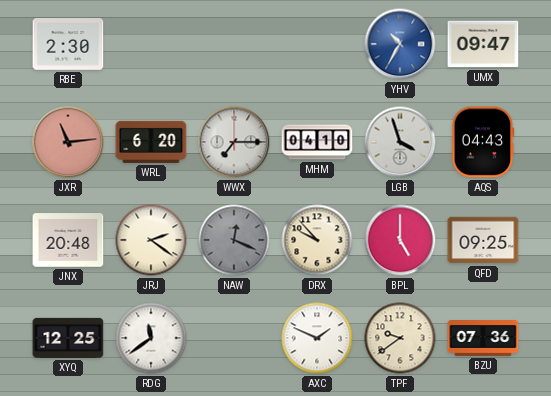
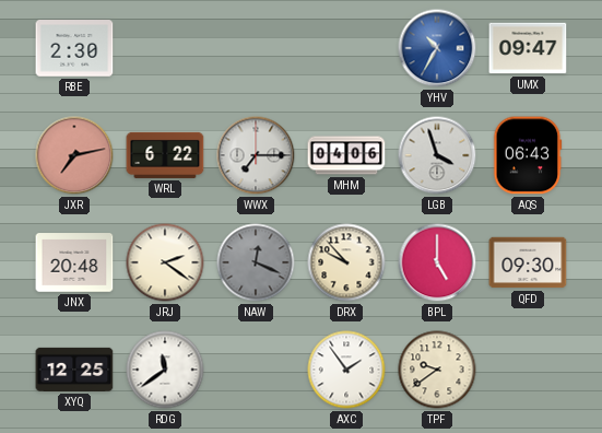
JXR: 11:14 -> 7:13 (74, 155)
WRL: 6:20 -> 6:22 (165, 155)
MHM: 04:10 -> 04:06 (346, 155)
AQS: 04:43 -> 06:43 (528, 155)
QFD: 09:25 -> 09:30 (528, 262)
AXC: 1:49 -> 1:54 (346, 370)
BZU: 07:36 -> none (483, 339)
